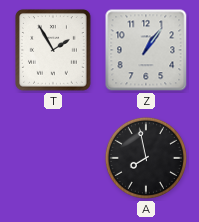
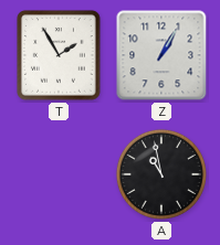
Z: 1:06 -> 1:05 (161, 55)
A: 7:58 -> 10:58 (161, 174)
